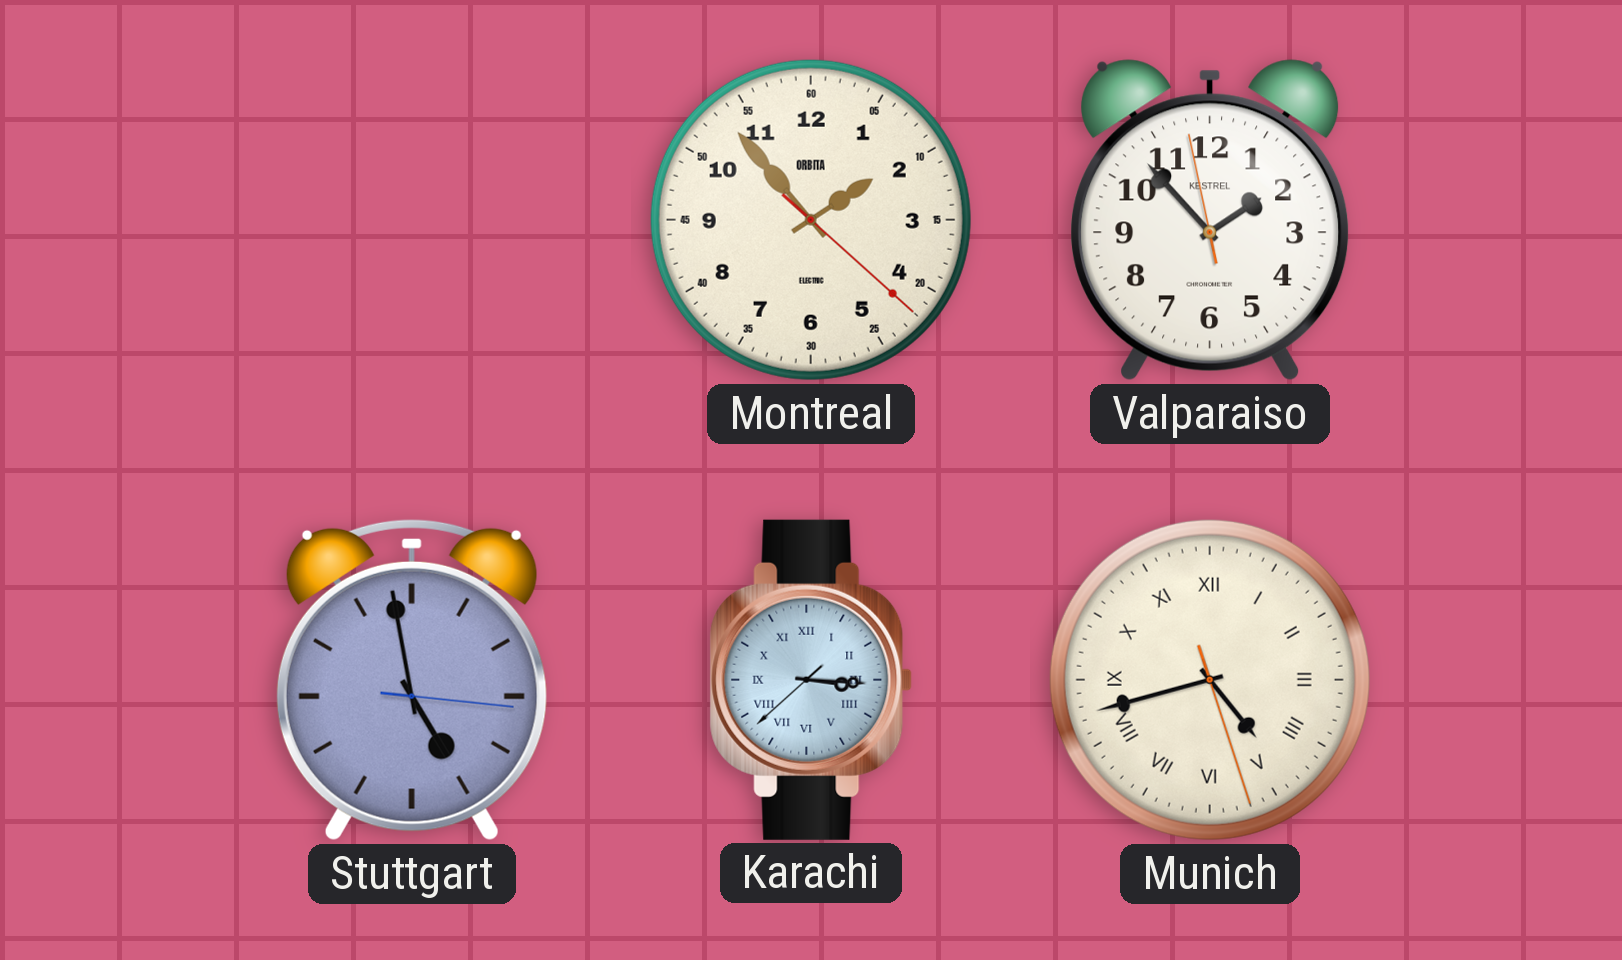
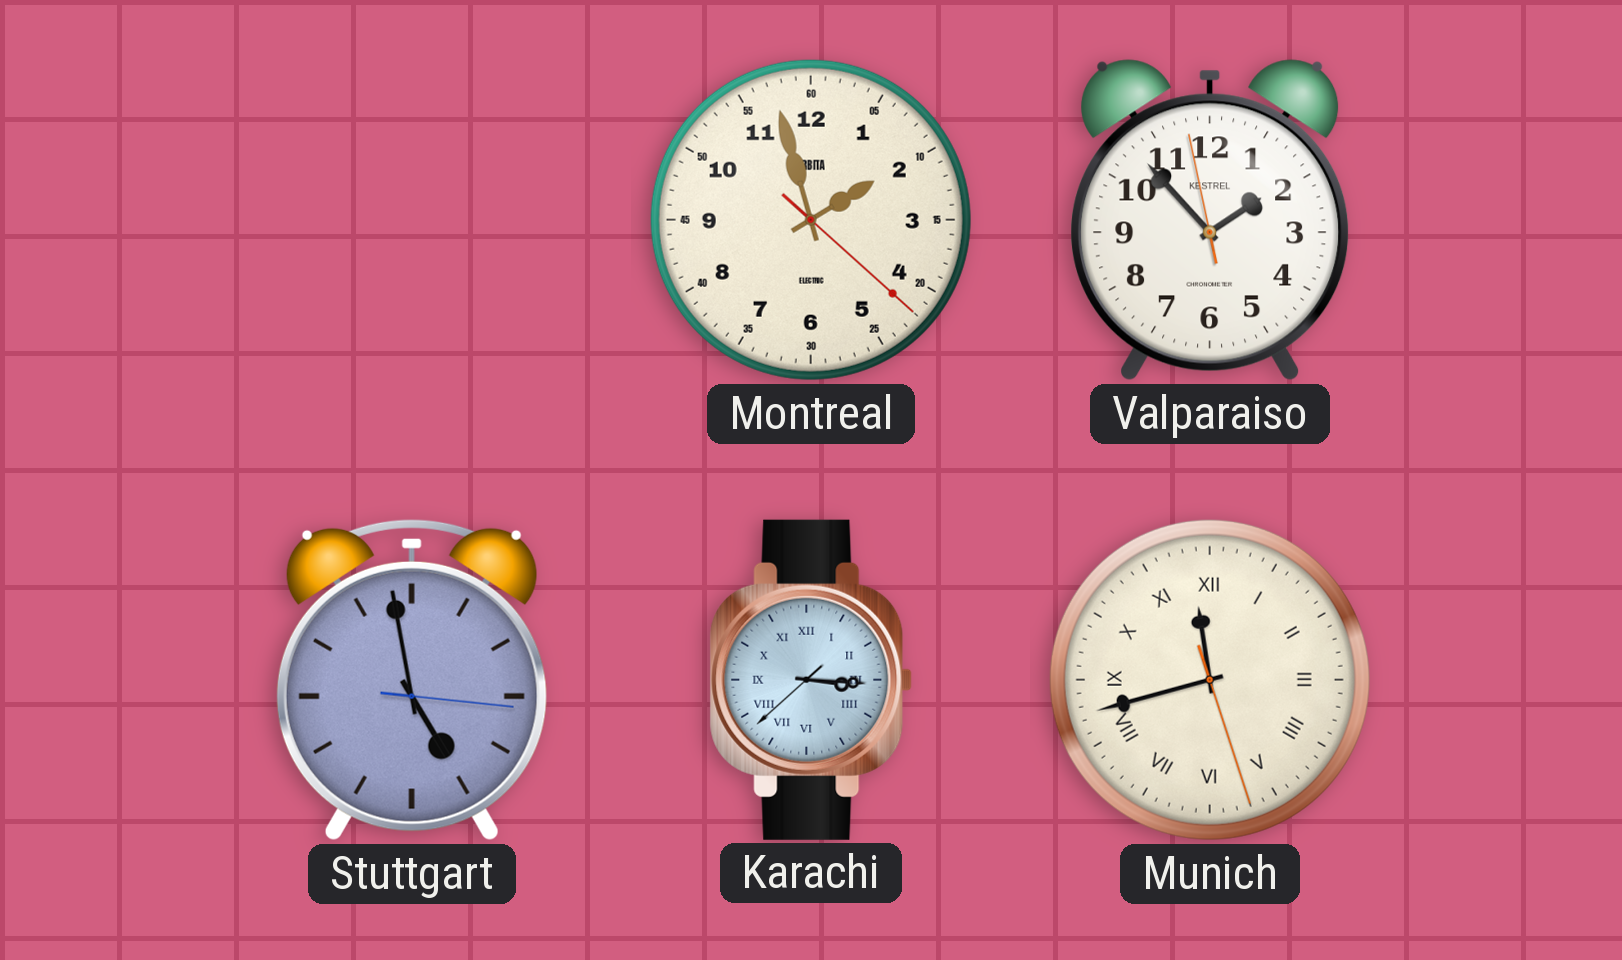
Montreal: 1:53 -> 1:57 (811, 220)
Munich: 4:42 -> 11:42 (1210, 680)
